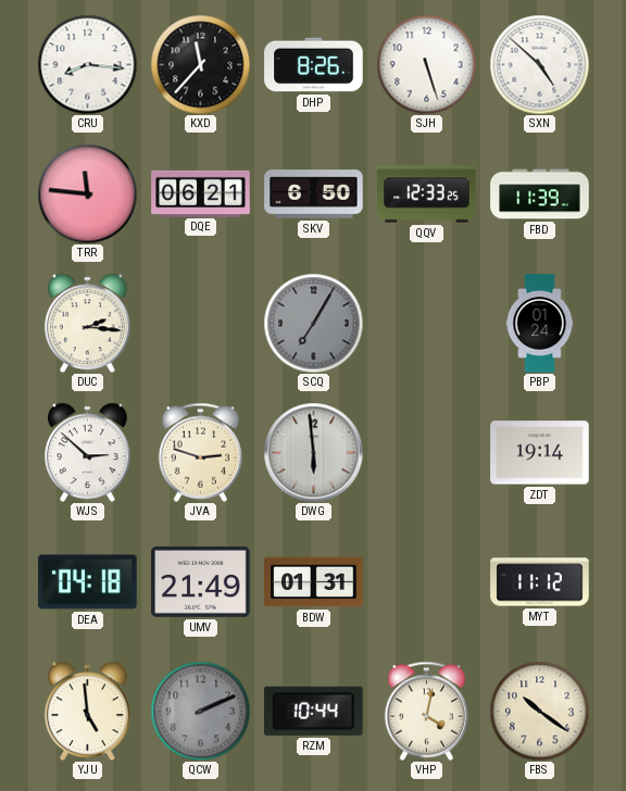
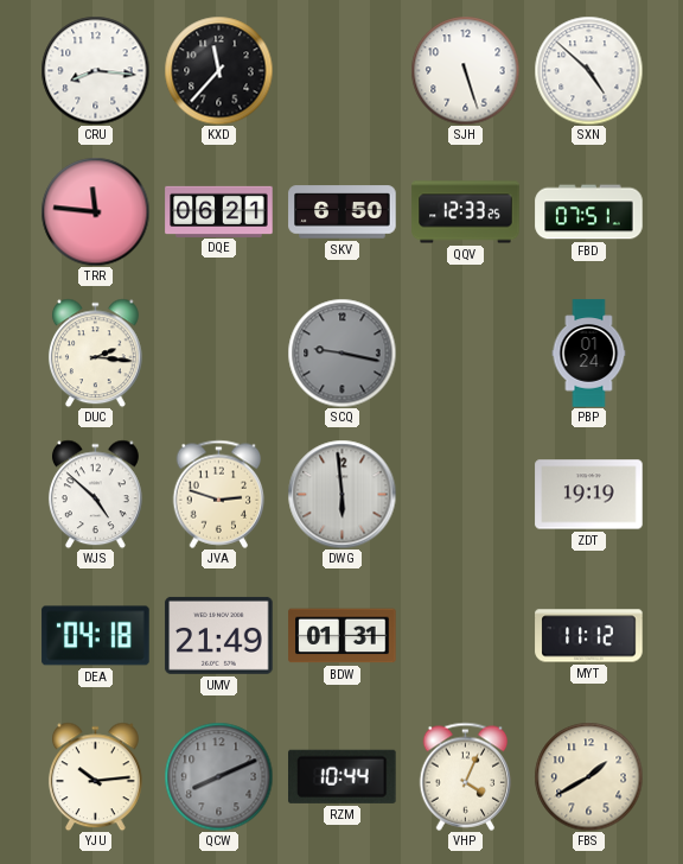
DHP: 8:26 -> none (314, 65)
FBD: 11:39 -> 07:51 (589, 212)
SCQ: 7:05 -> 9:17 (341, 352)
WJS: 2:52 -> 4:52 (95, 494)
ZDT: 19:14 -> 19:19 (589, 495)
YJU: 4:59 -> 10:14 (95, 776)
QCW: 2:11 -> 8:11 (218, 776)
VHP: 4:02 -> 4:04 (466, 776)
FBS: 10:21 -> 1:40 (588, 776)
